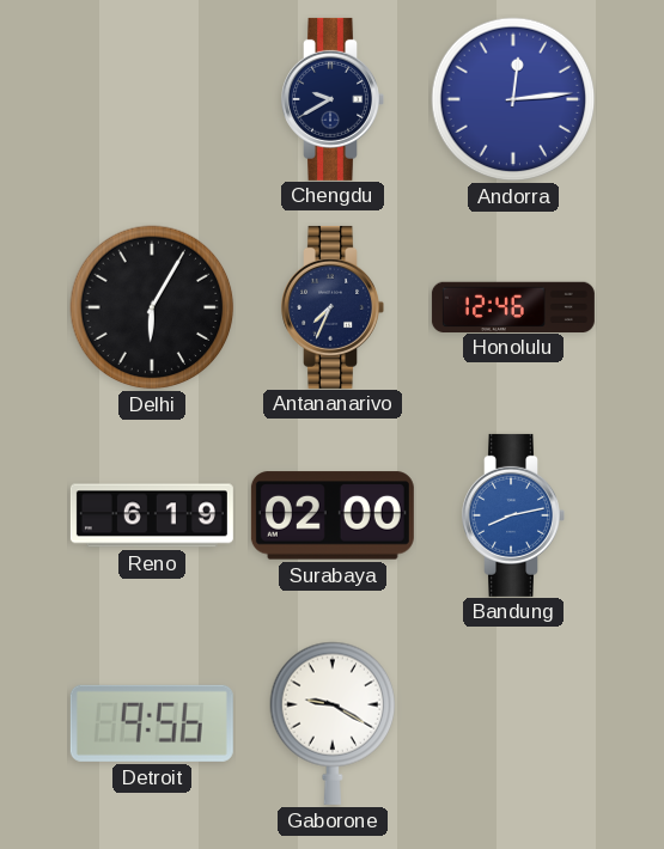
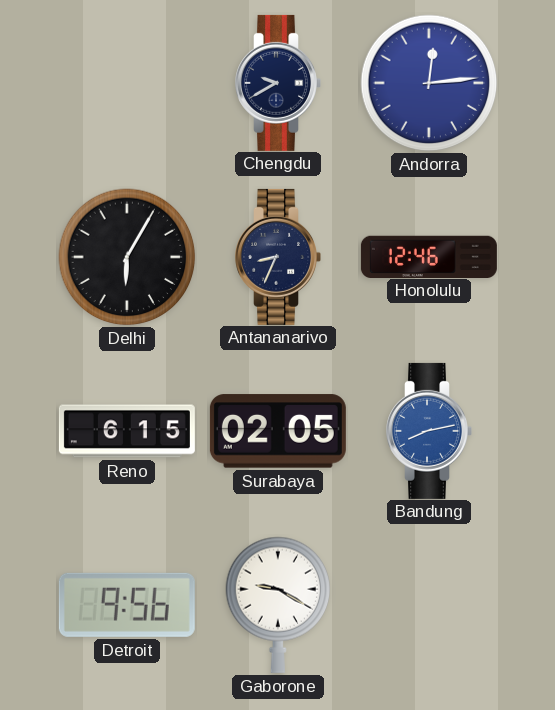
Antananarivo: 7:34 -> 8:34 (278, 257)
Reno: 6:19 -> 6:15 (127, 431)
Surabaya: 02:00 -> 02:05 (278, 431)
